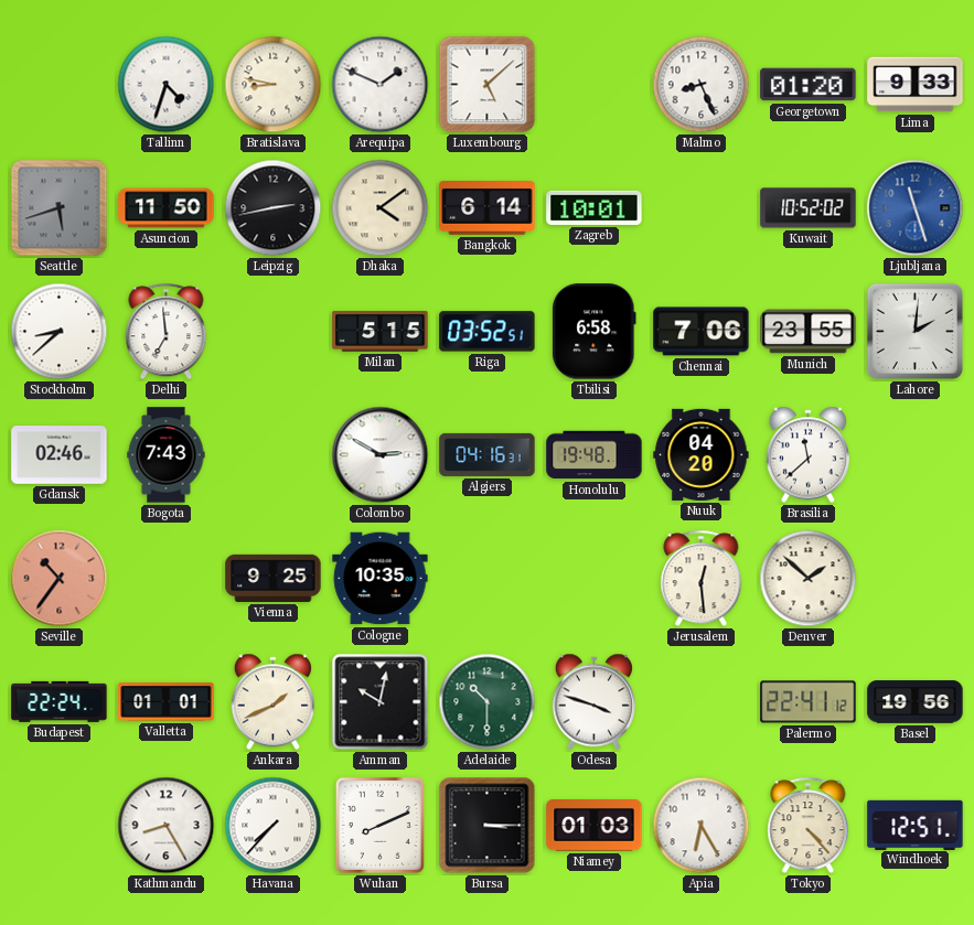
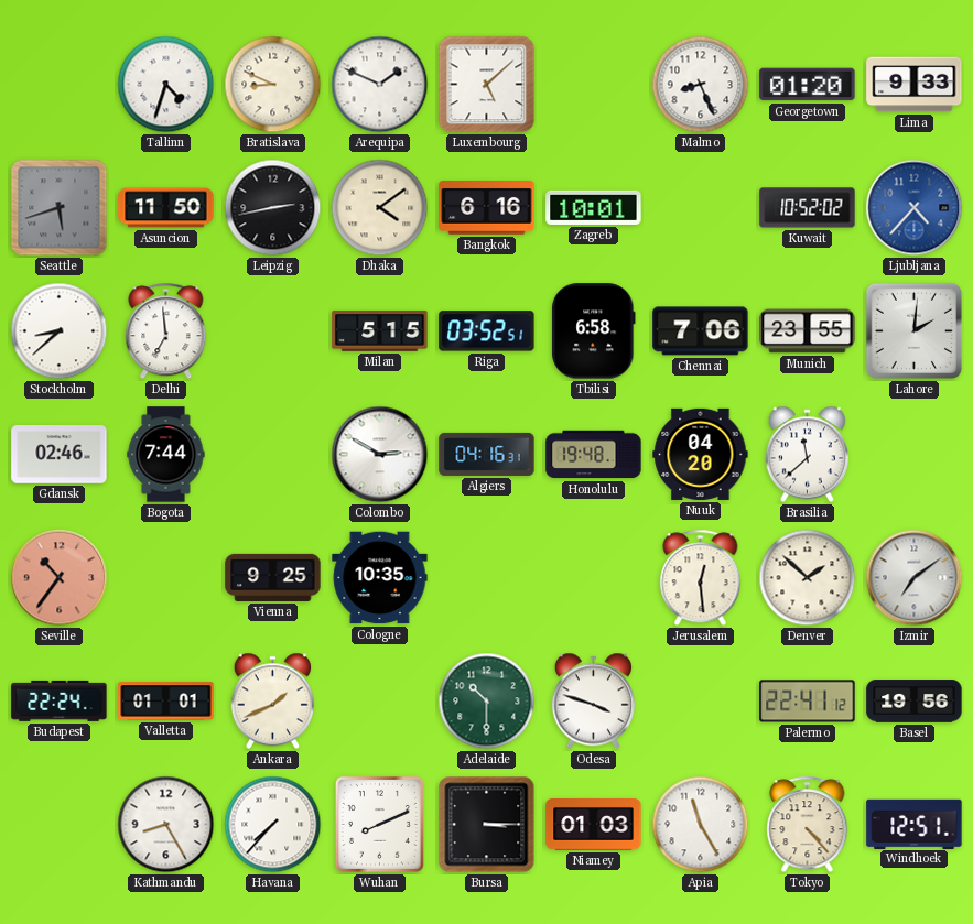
Bratislava: 8:47 -> 8:49 (273, 85)
Bangkok: 6:14 -> 6:16 (487, 208)
Ljubljana: 11:27 -> 4:37 (915, 208)
Bogota: 7:43 -> 7:44 (166, 455)
Izmir: none -> 7:09 (915, 578)
Amman: 10:02 -> none (381, 702)
Apia: 6:25 -> 11:25 (701, 825)
